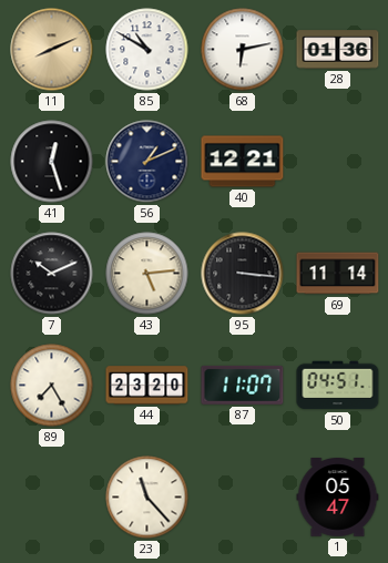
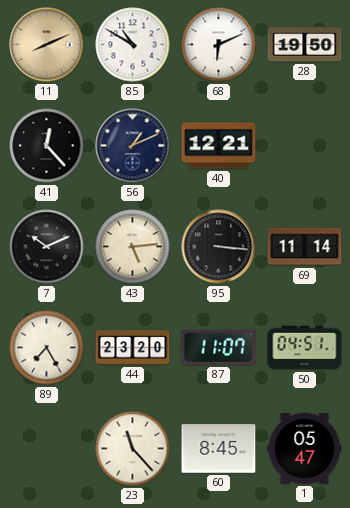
68: 6:13 -> 6:11 (219, 45)
28: 01:36 -> 19:50 (305, 45)
41: 12:27 -> 12:23 (47, 146)
60: none -> 8:45 (219, 449)
